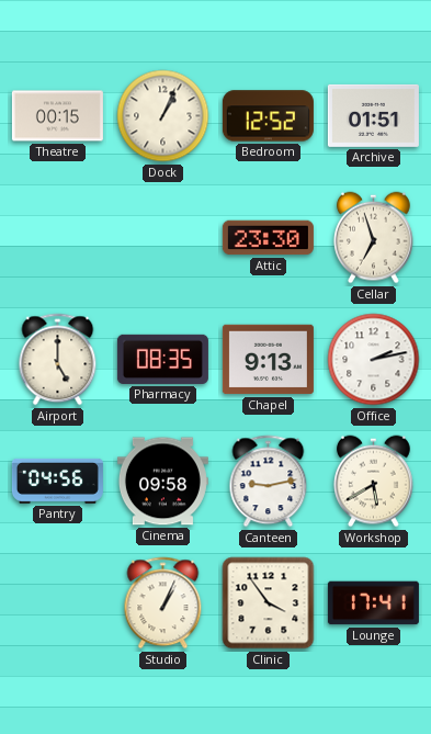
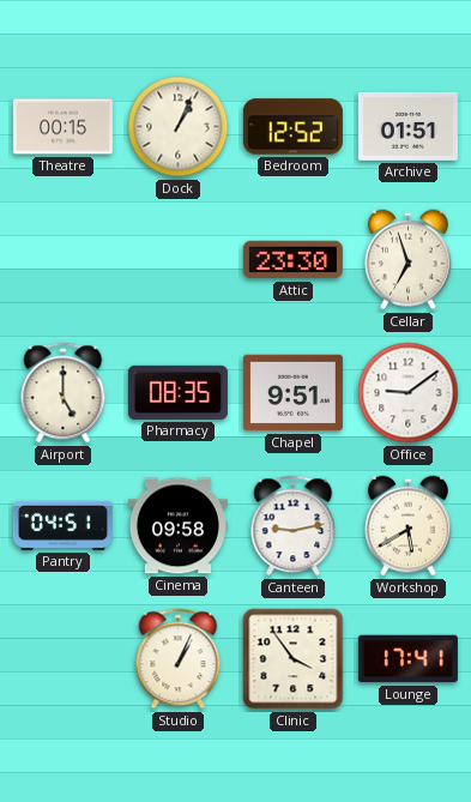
Chapel: 9:13 -> 9:51 (292, 393)
Office: 2:13 -> 9:09 (409, 393)
Pantry: 04:56 -> 04:51 (62, 525)
